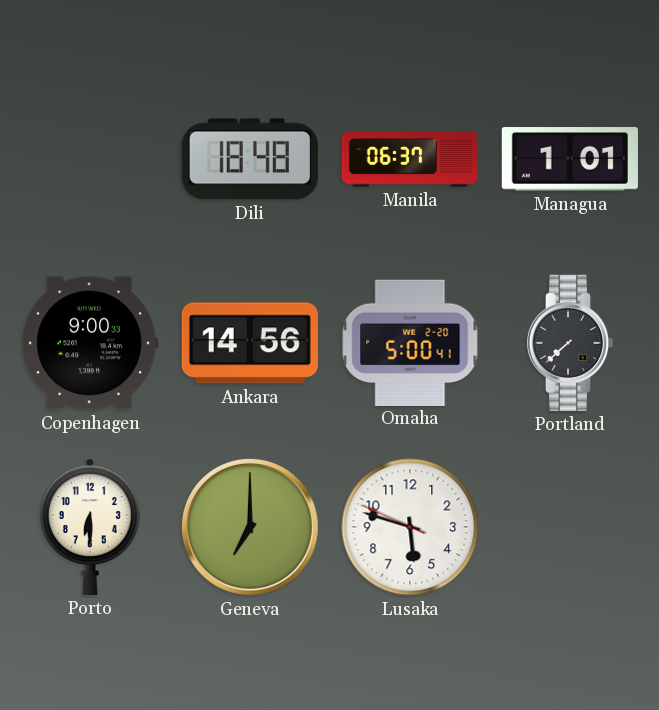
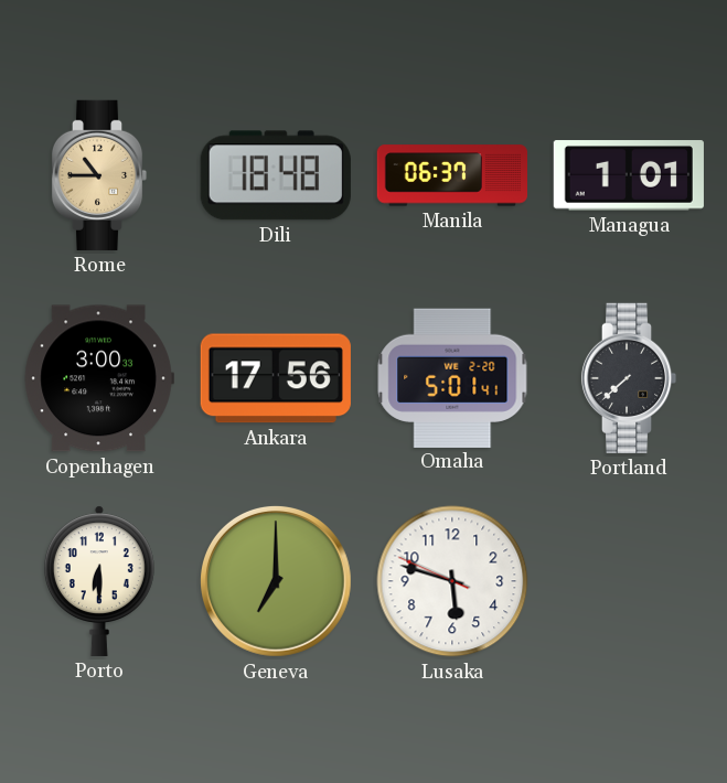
Rome: none -> 10:45 (99, 175)
Copenhagen: 9:00 -> 3:00 (99, 378)
Ankara: 14:56 -> 17:56 (276, 378)
Omaha: 5:00 -> 5:01 (452, 377)
